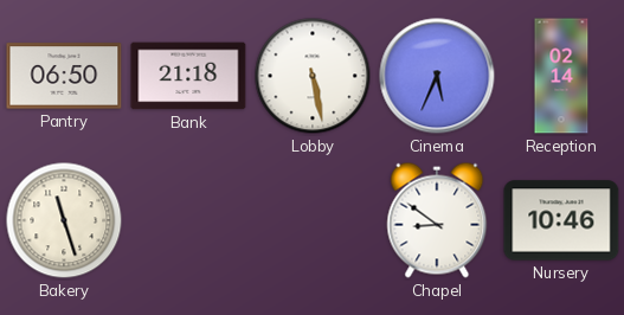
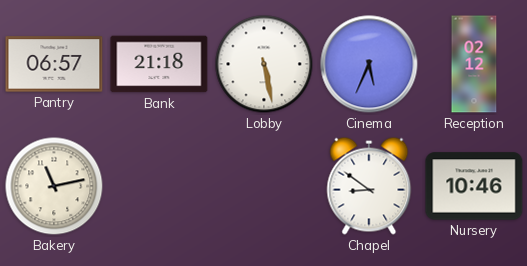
Pantry: 06:50 -> 06:57 (54, 64)
Reception: 02:14 -> 02:12 (474, 64)
Bakery: 11:27 -> 11:13 (54, 186)
